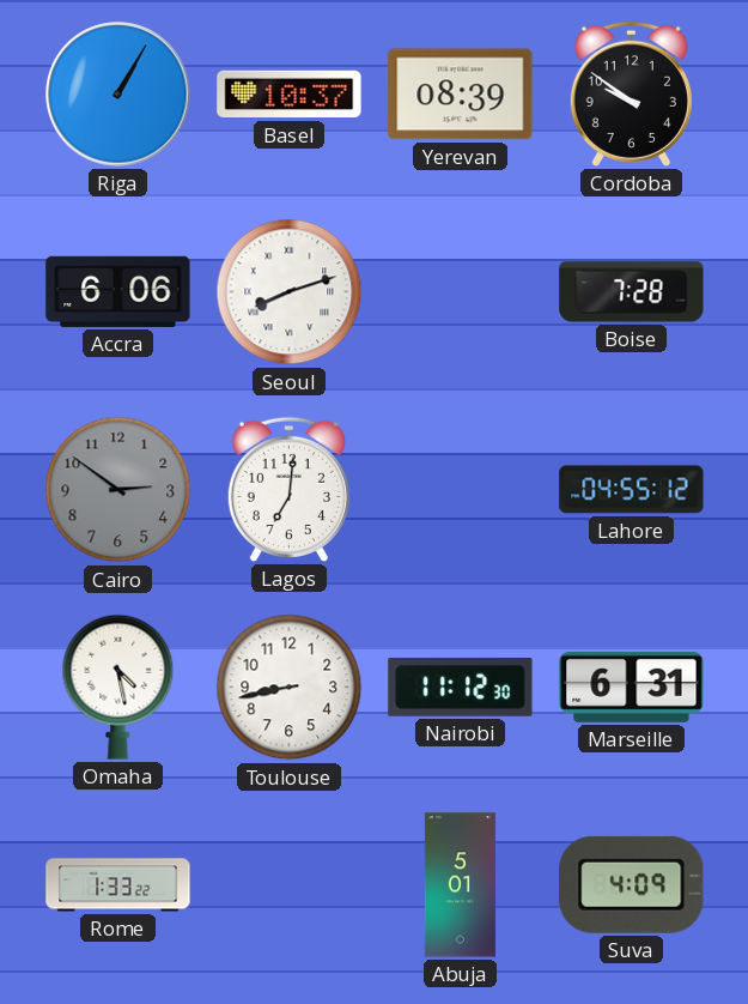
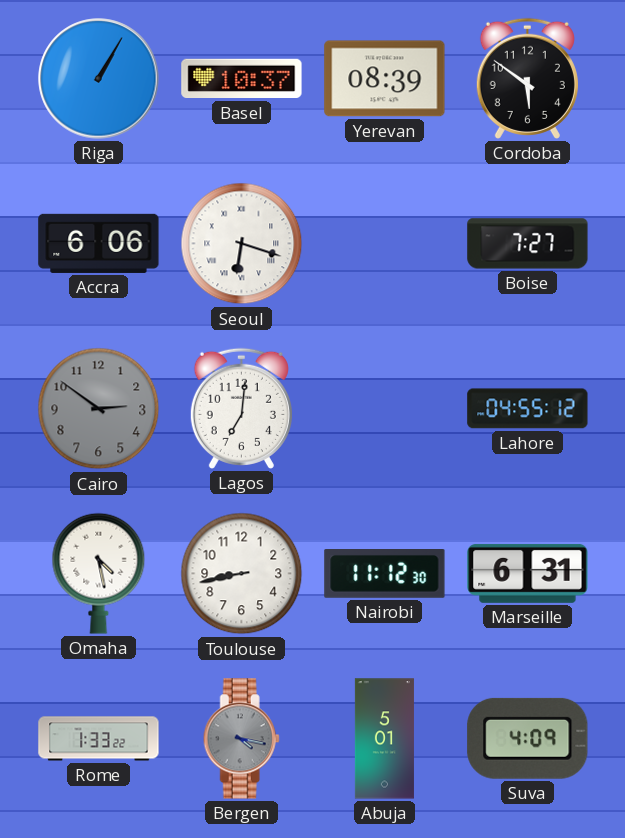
Cordoba: 9:51 -> 5:51 (527, 78)
Seoul: 8:12 -> 6:18 (242, 244)
Boise: 7:28 -> 7:27 (528, 244)
Bergen: none -> 4:17 (241, 739)
